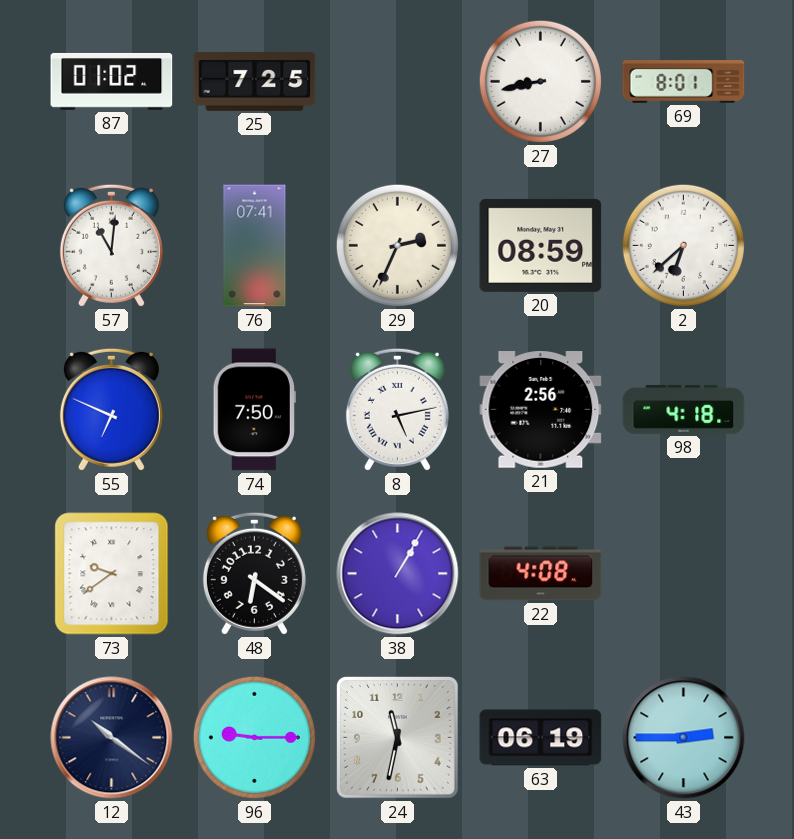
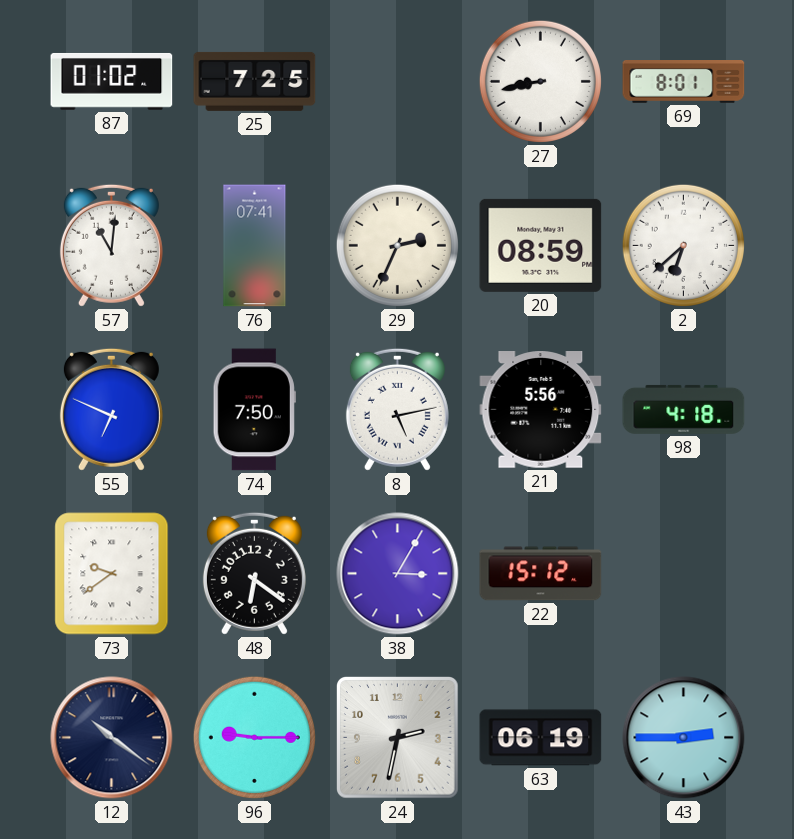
21: 2:56 -> 5:56 (541, 410)
38: 1:05 -> 3:05 (398, 574)
22: 4:08 -> 15:12 (541, 574)
24: 11:32 -> 2:32 (398, 738)
